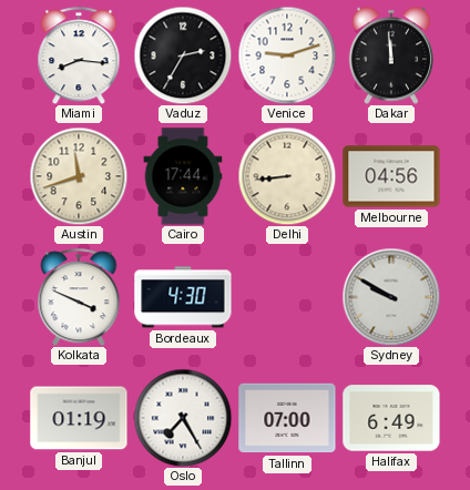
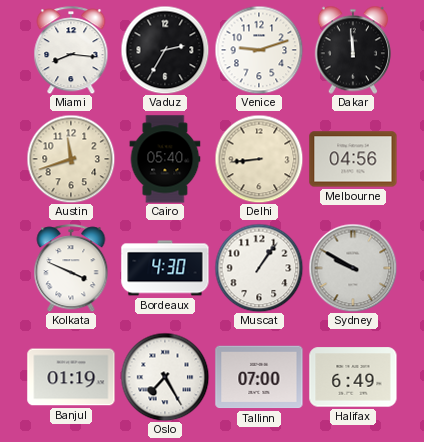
Cairo: 17:44 -> 05:40 (165, 159)
Muscat: none -> 1:06 (259, 268)
